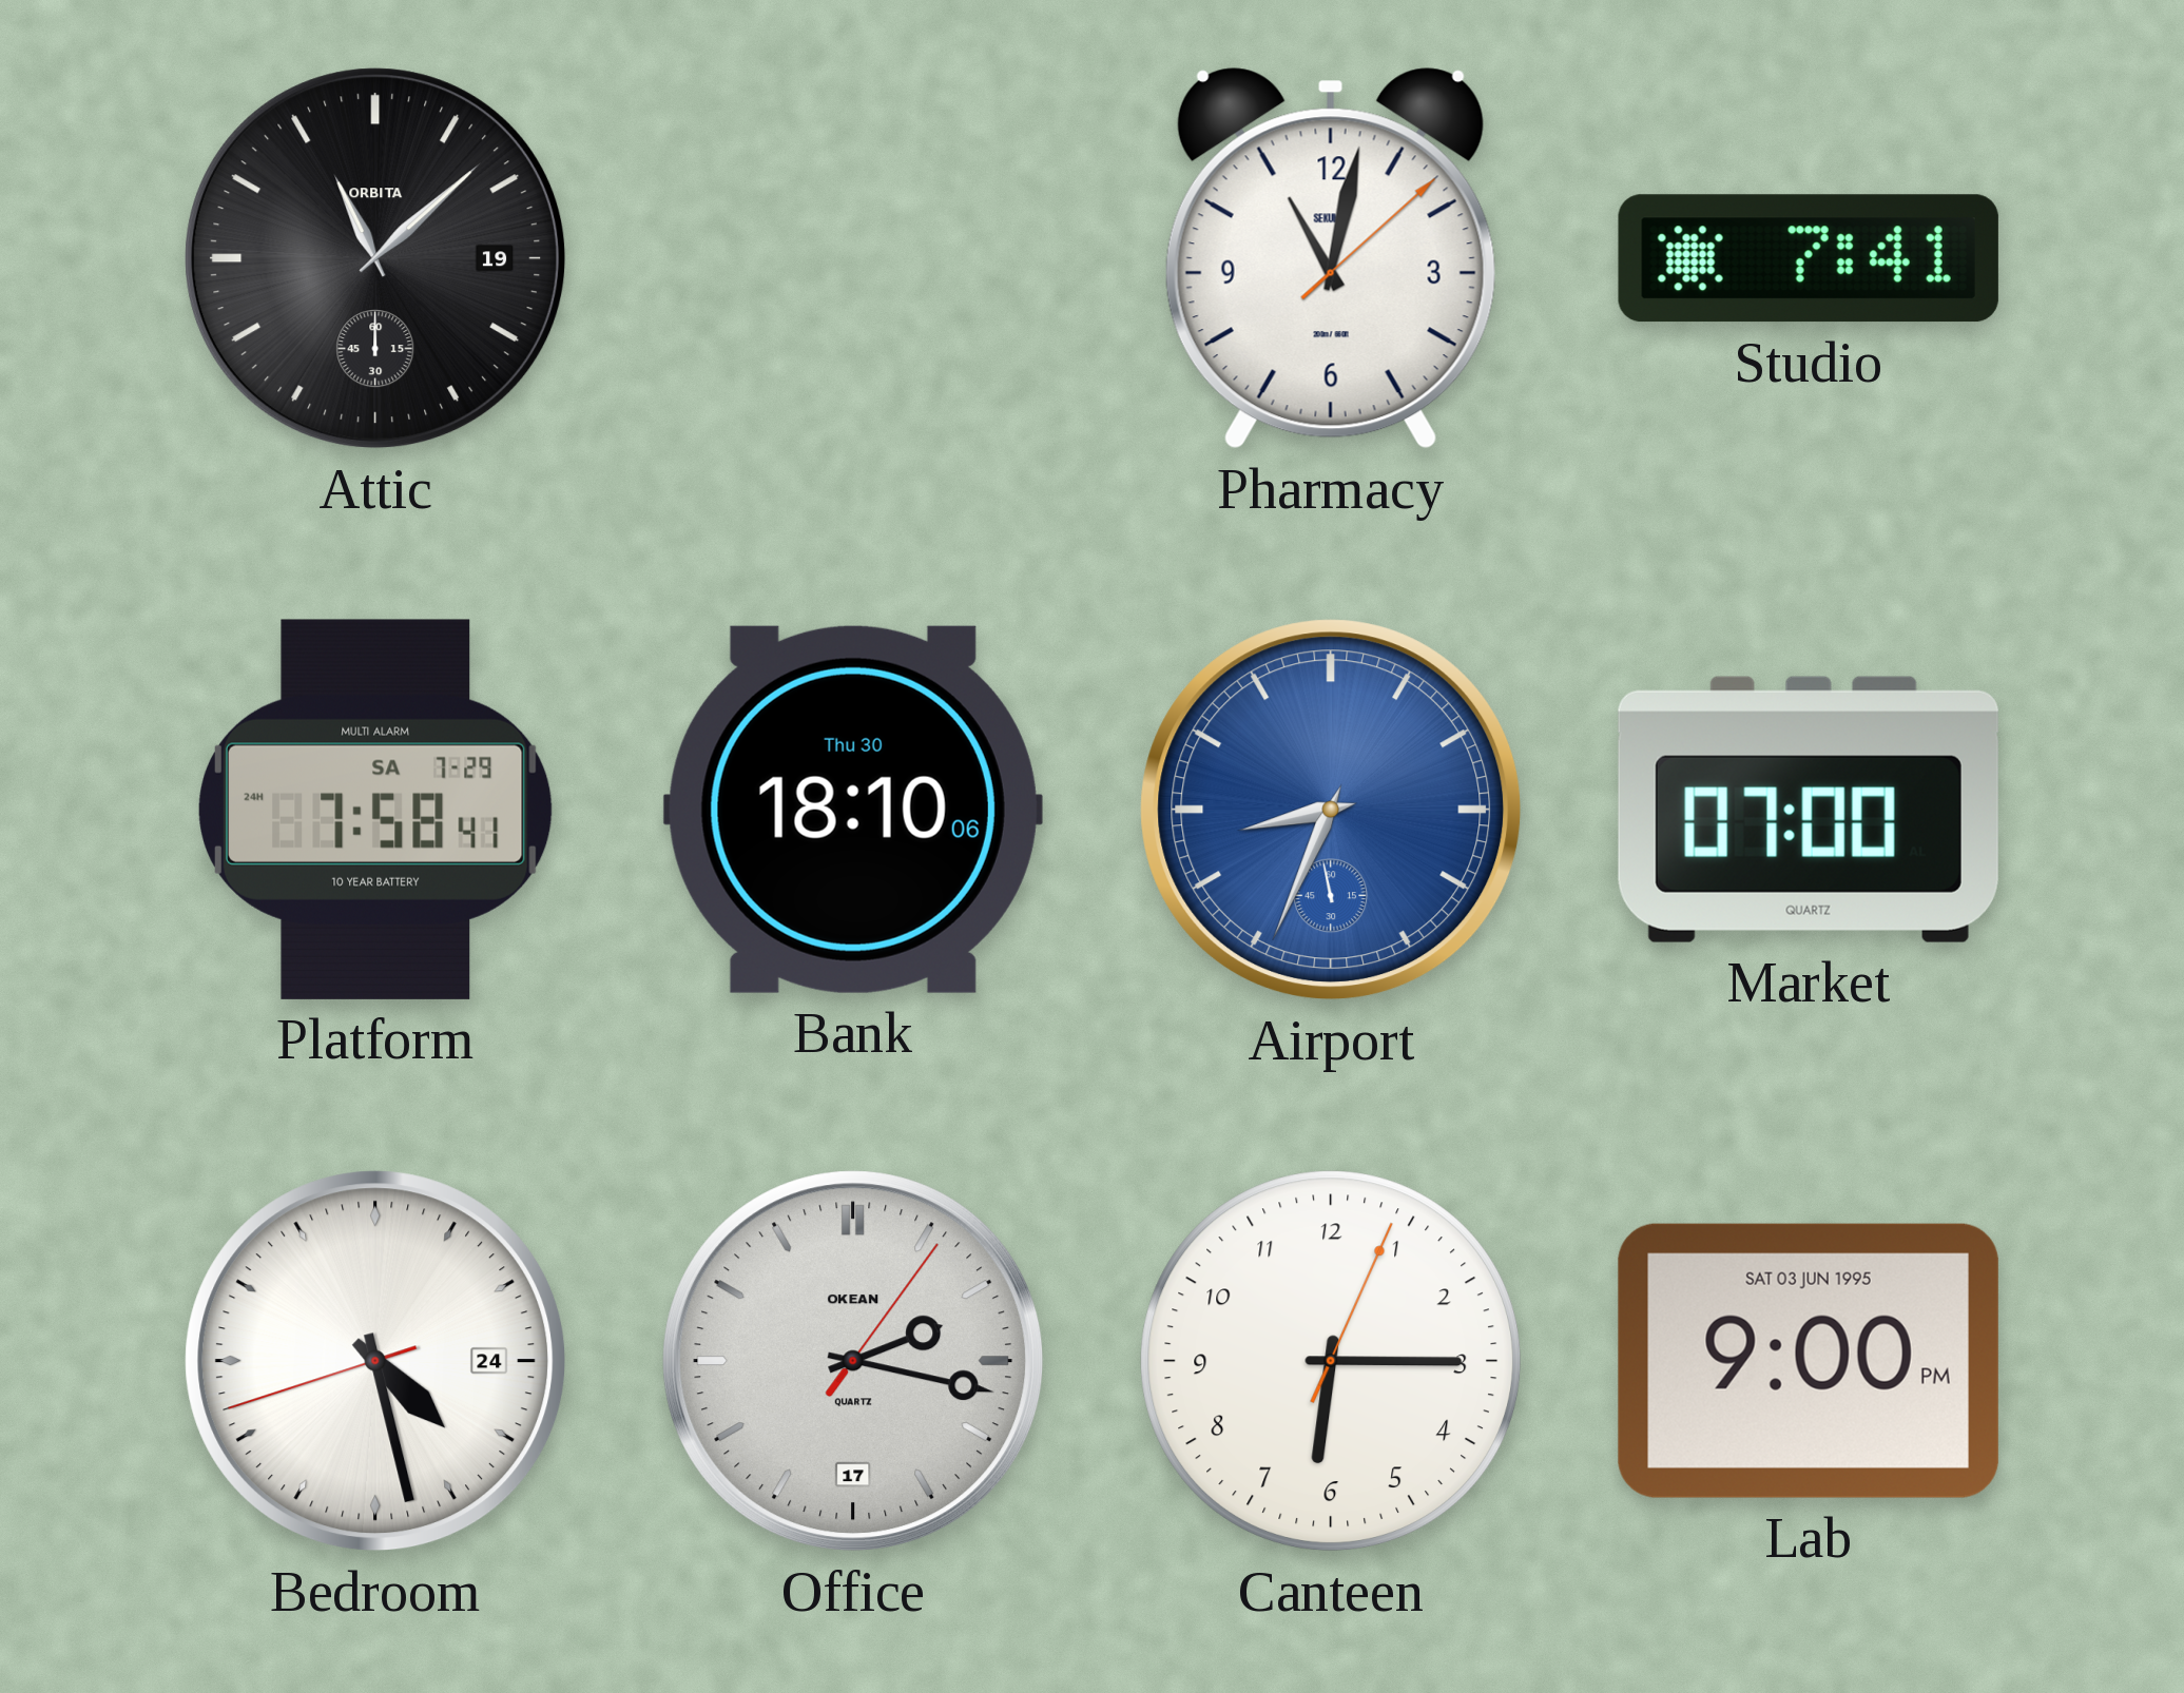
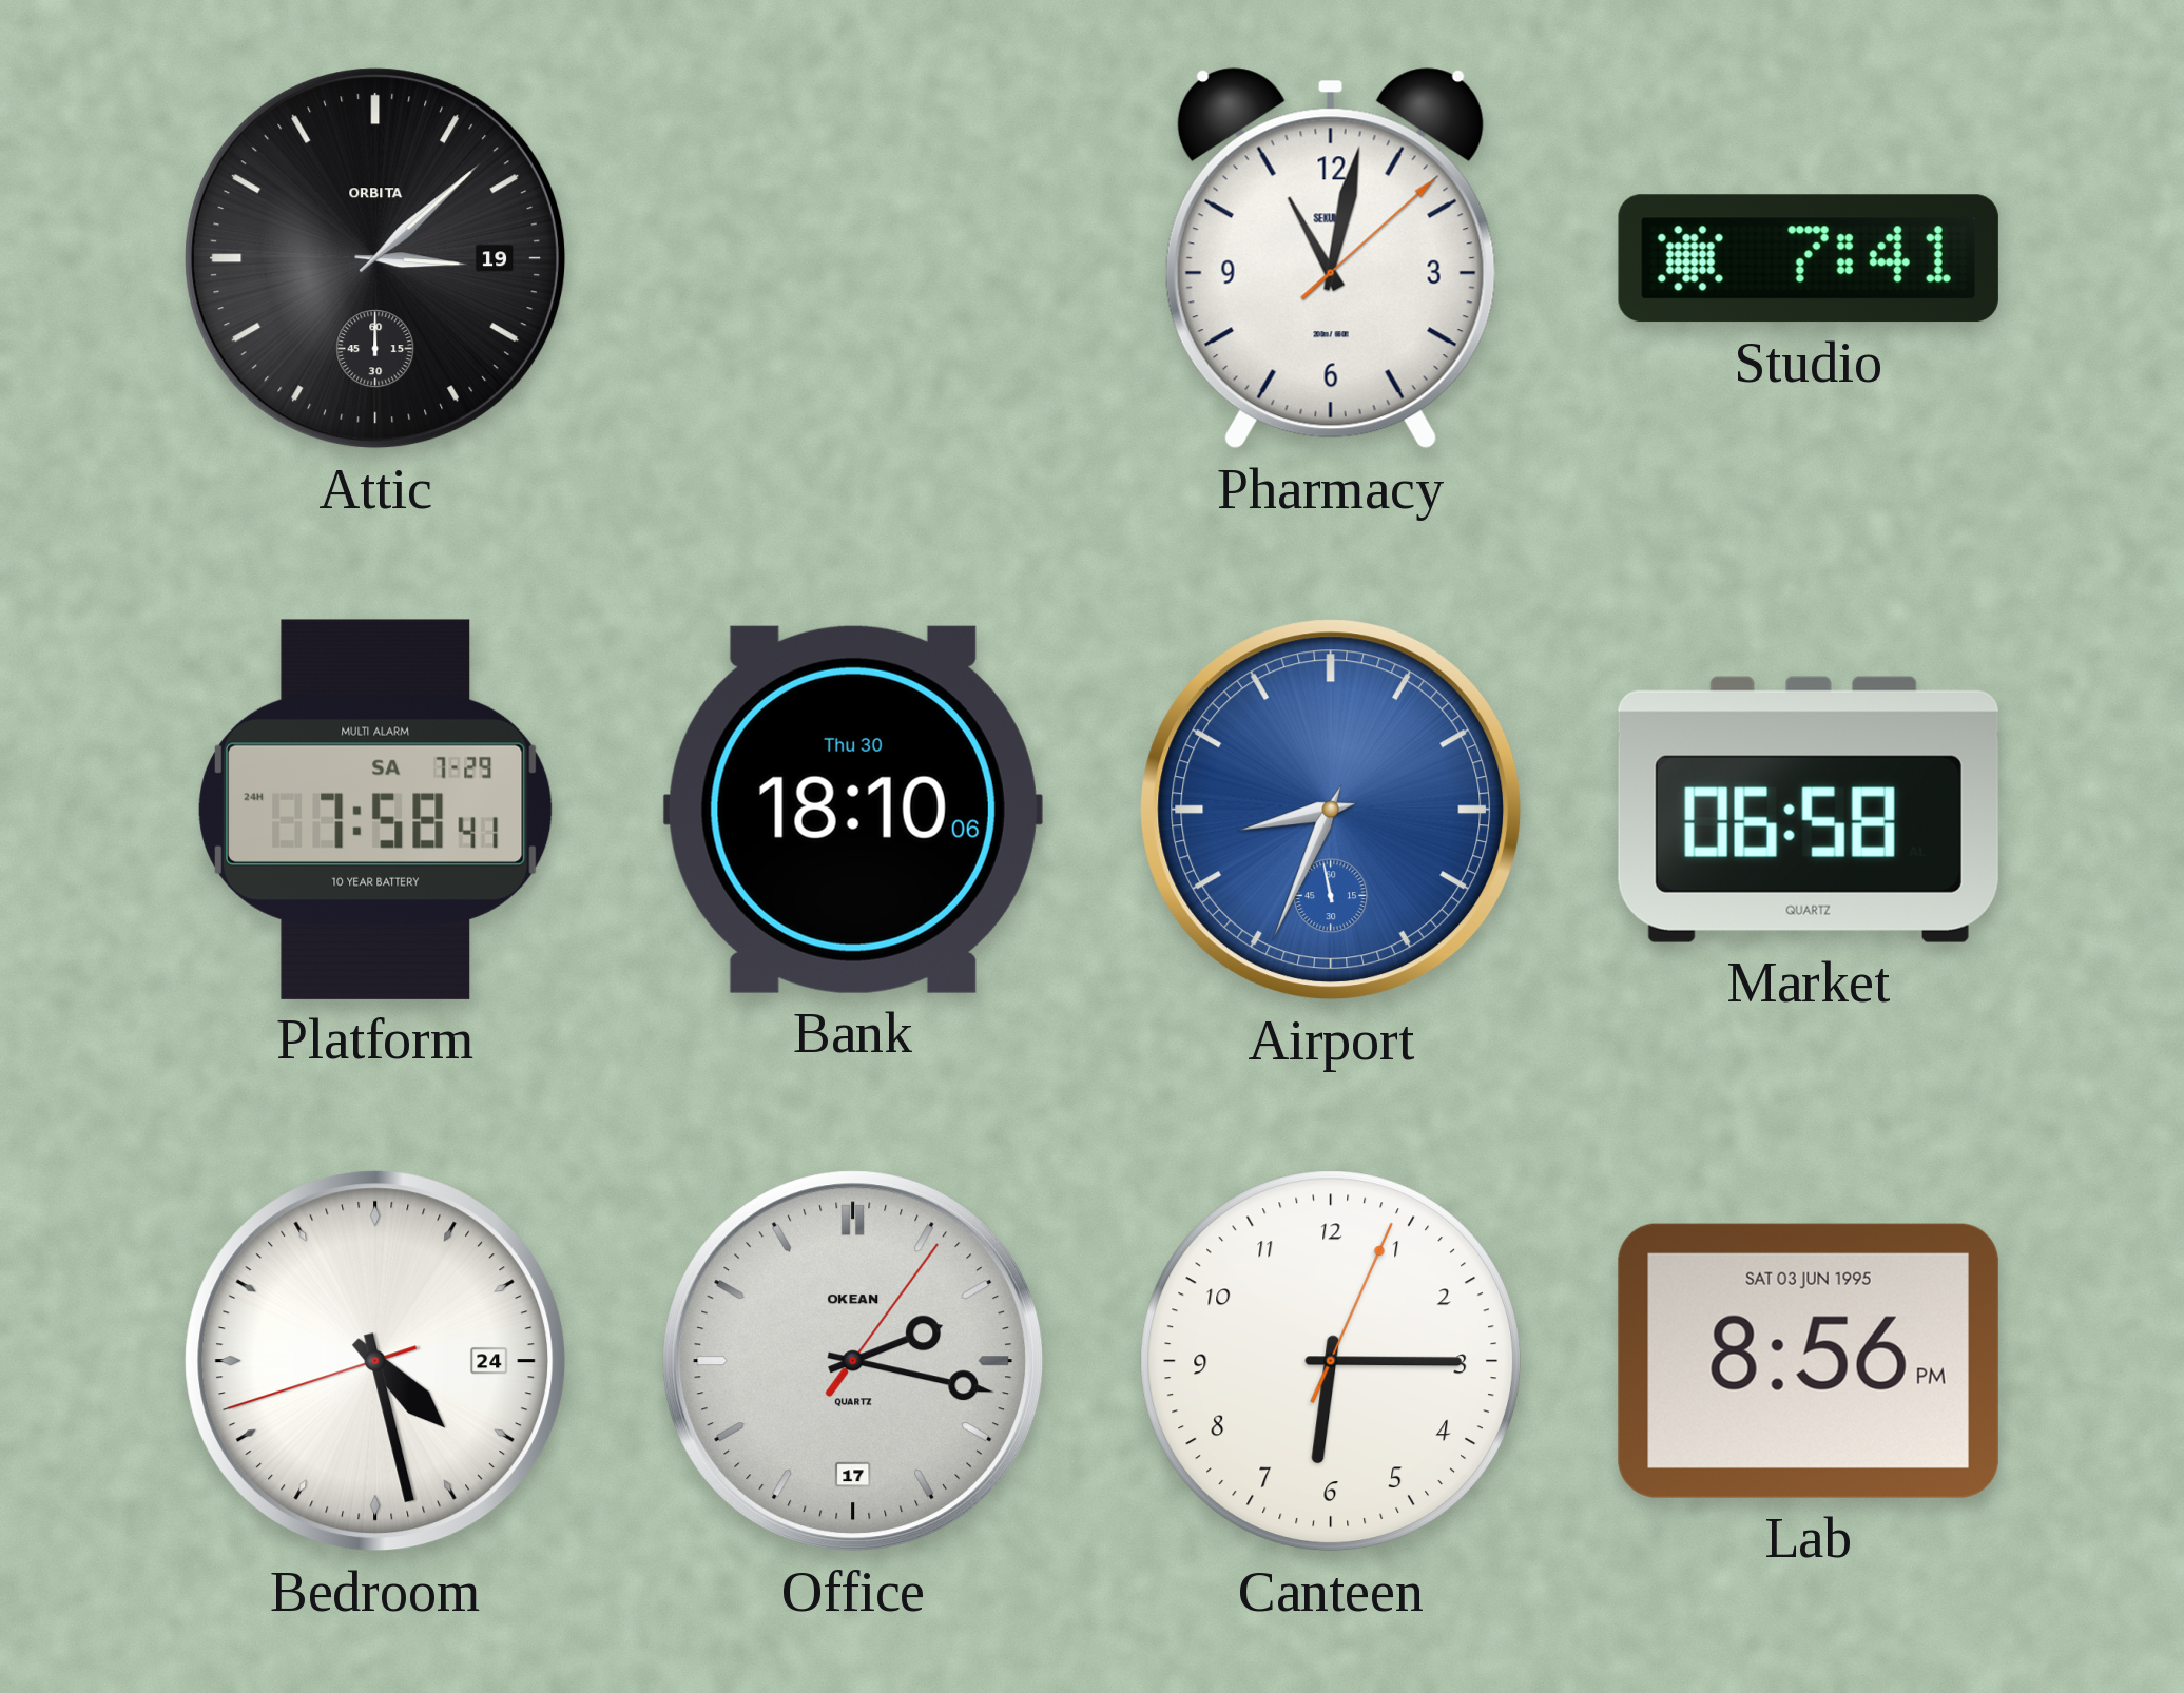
Attic: 11:08 -> 3:08 (375, 258)
Market: 07:00 -> 06:58 (1809, 810)
Lab: 9:00 -> 8:56 (1809, 1361)
